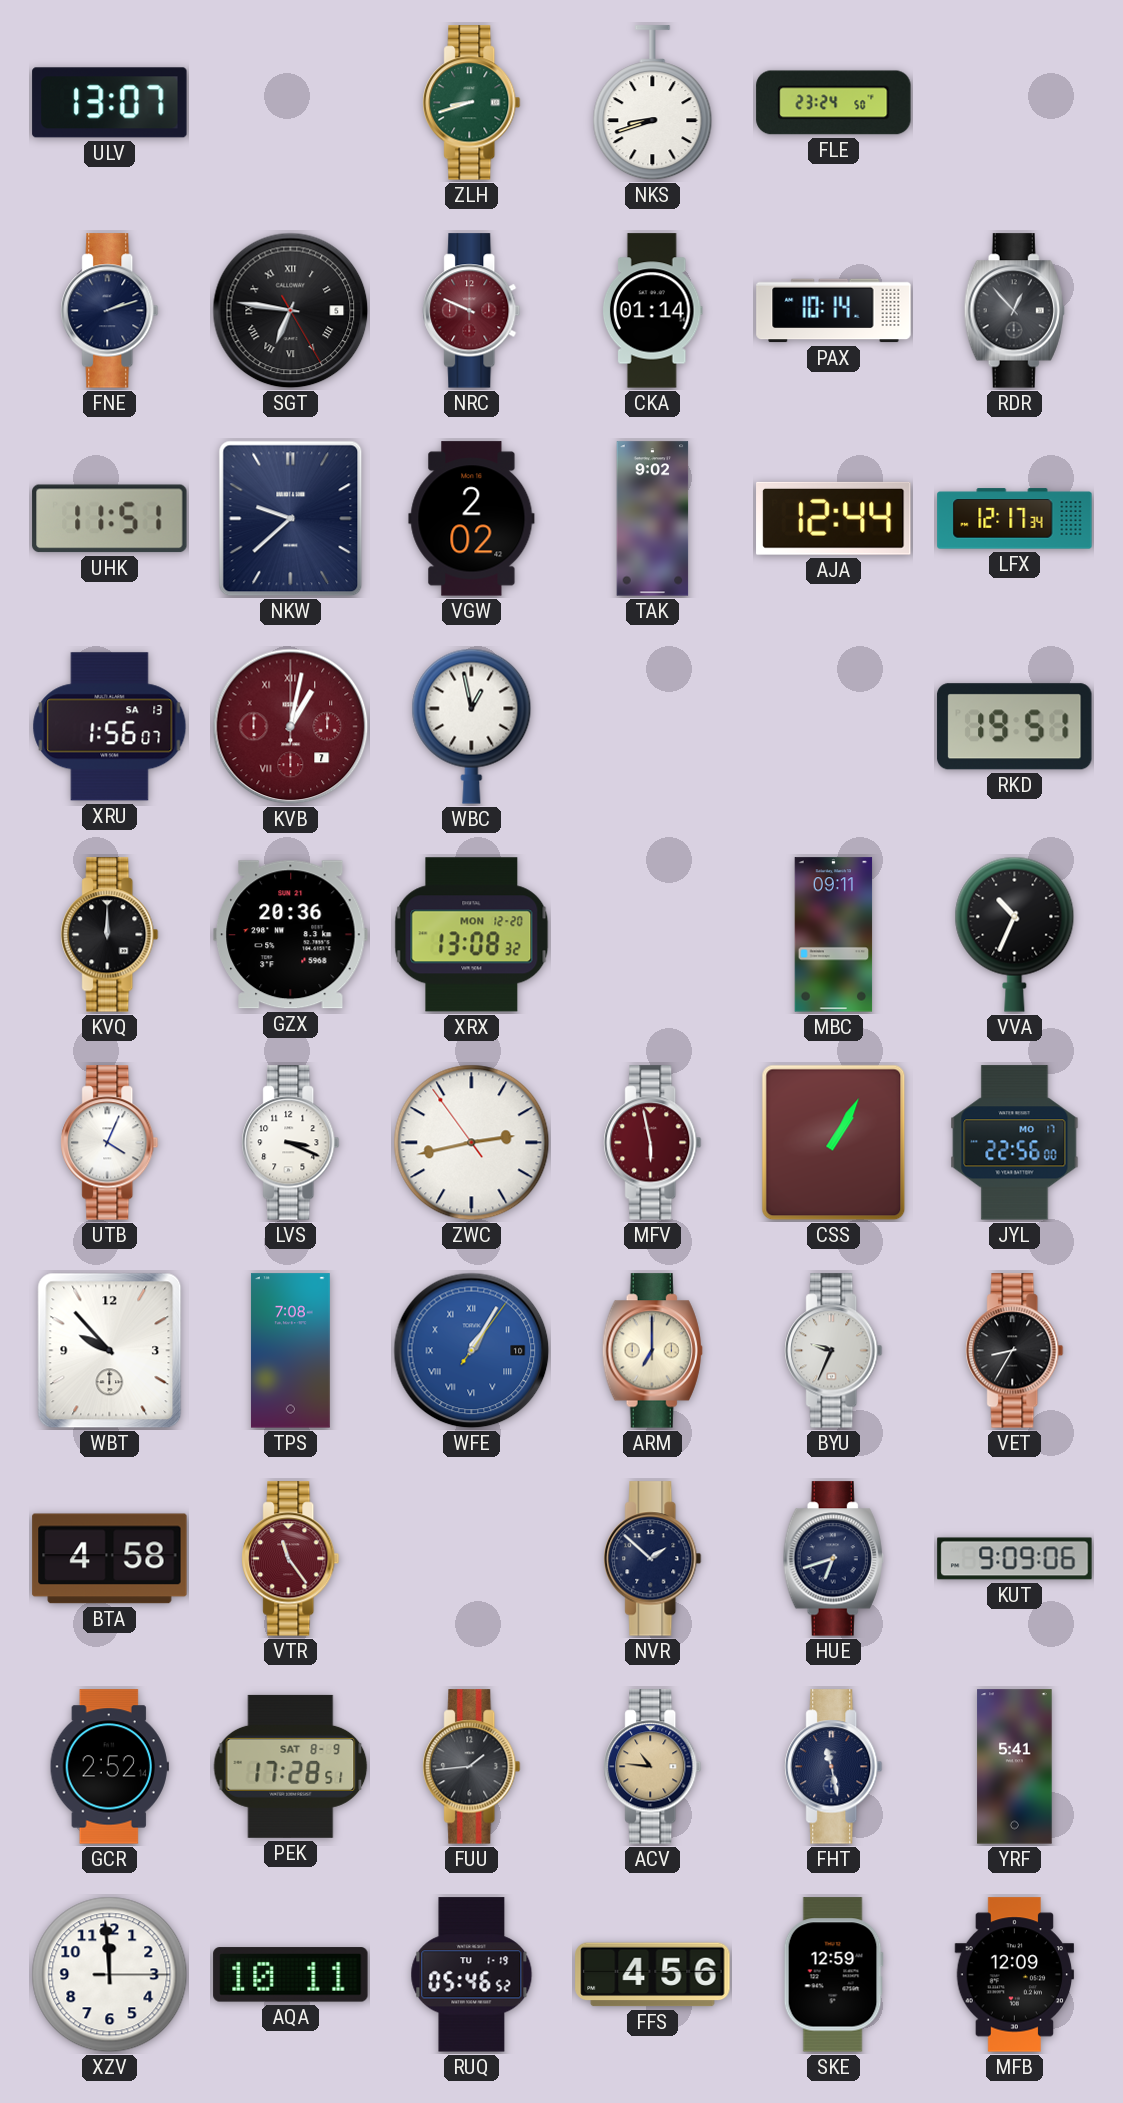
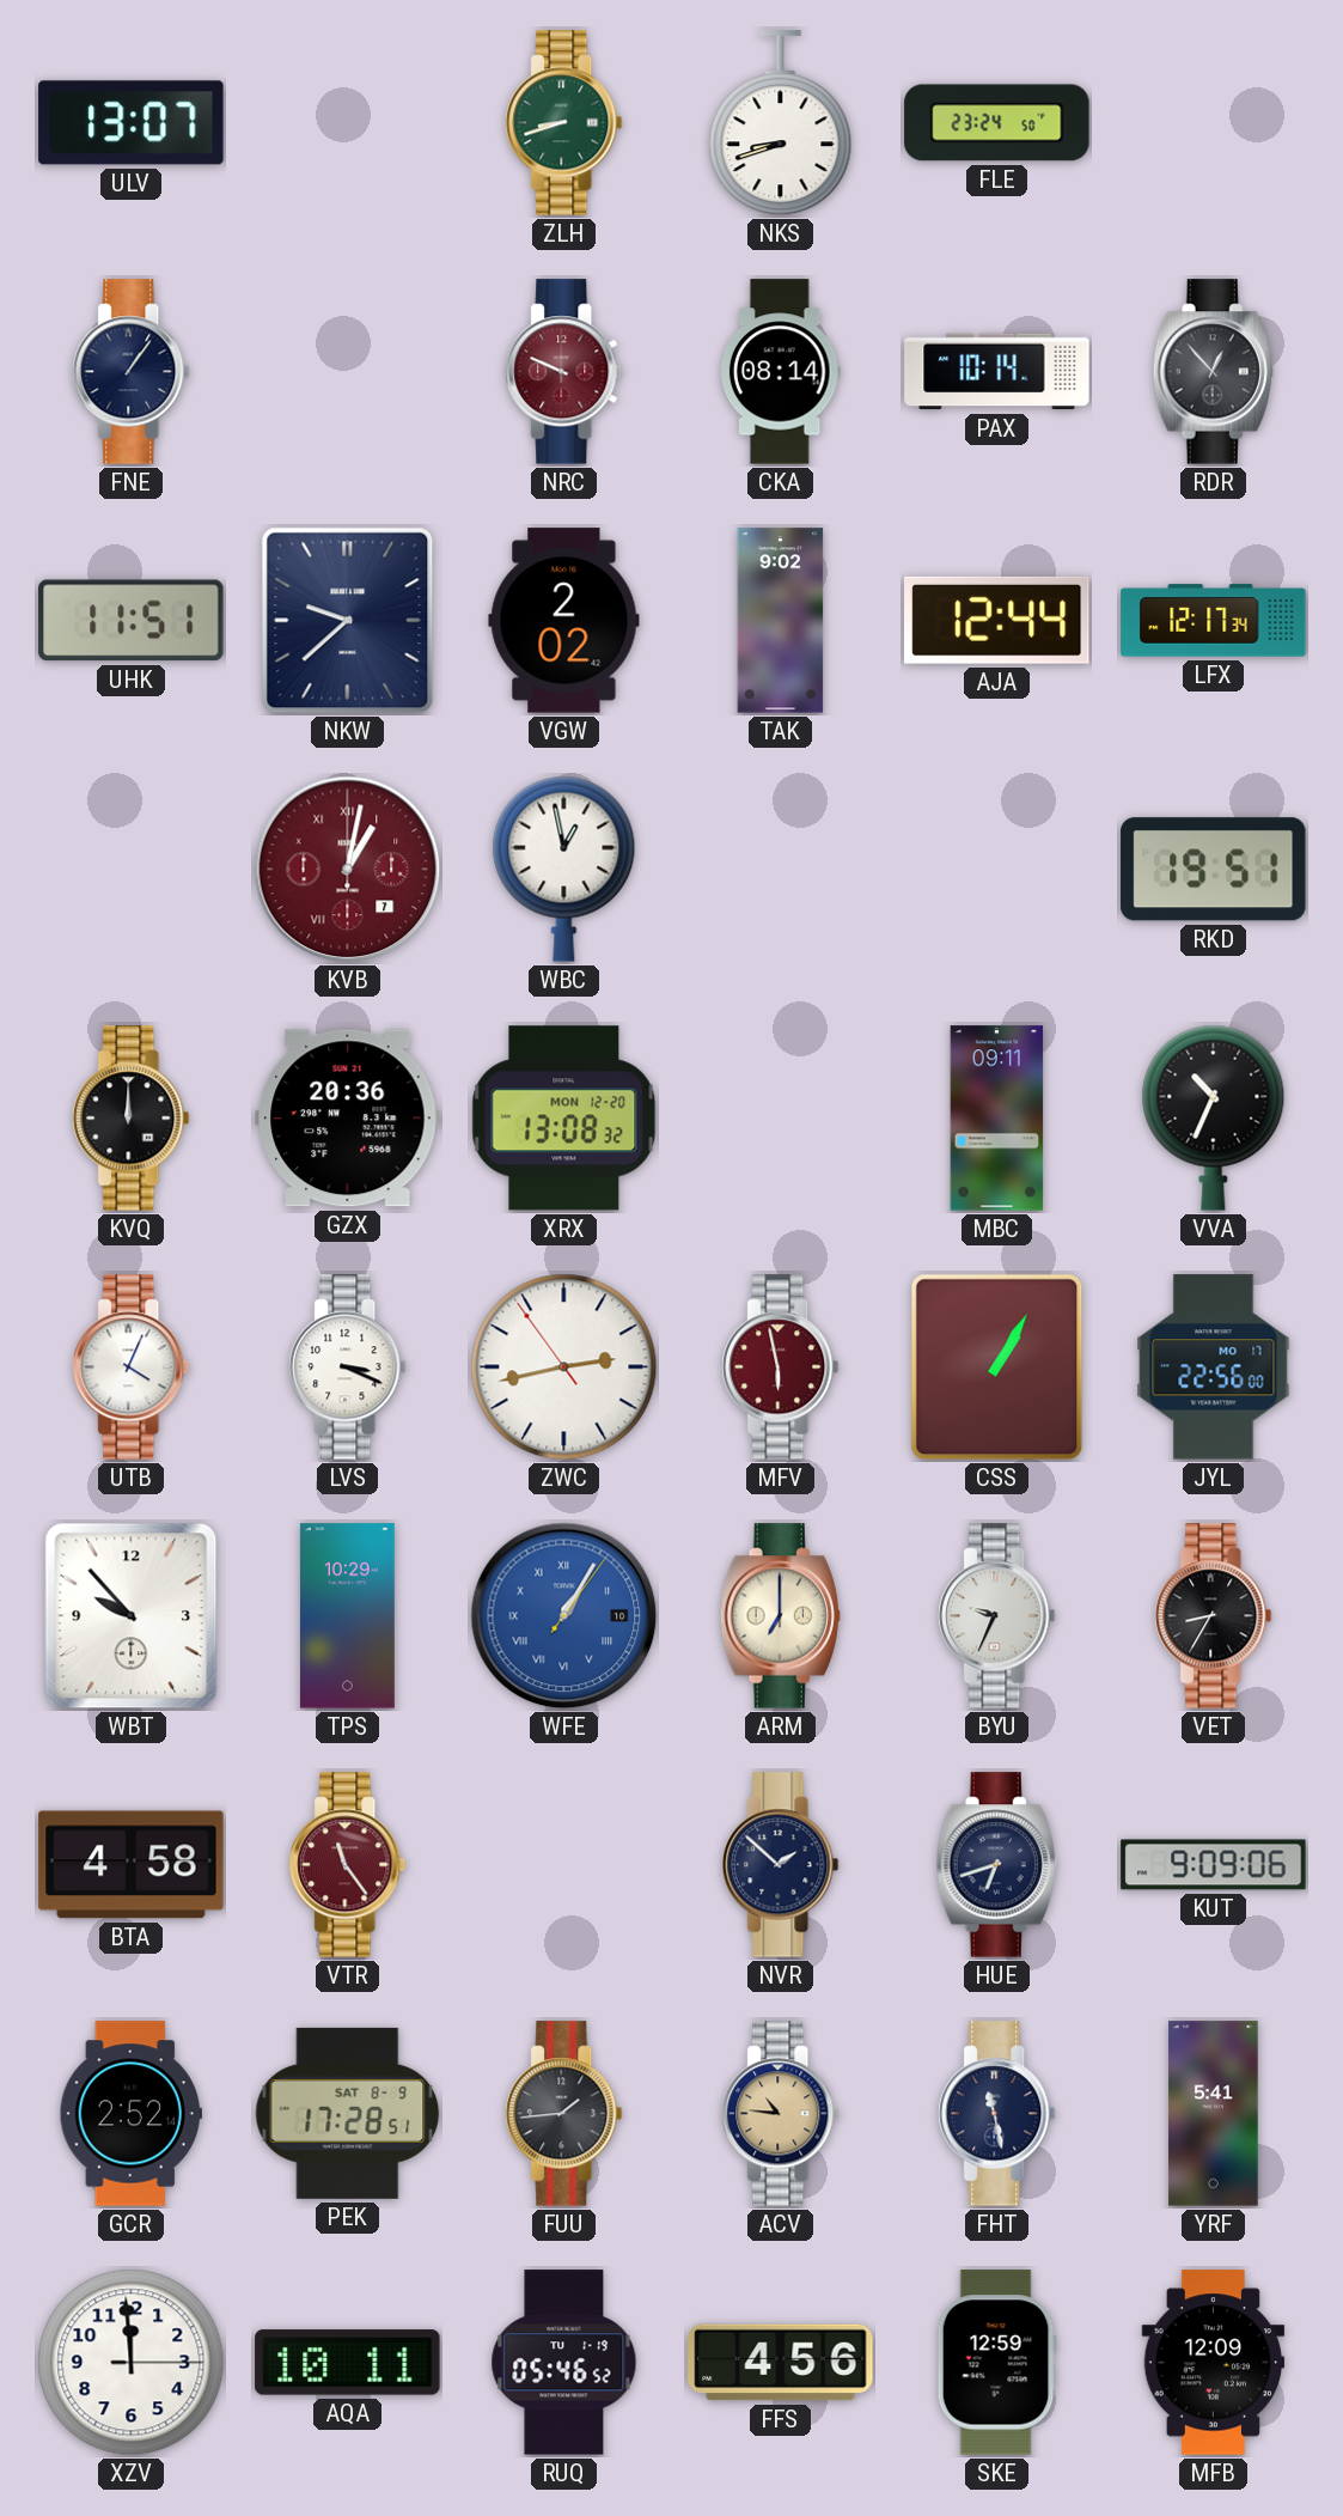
FNE: 2:12 -> 1:06 (132, 372)
SGT: 6:46 -> none (291, 311)
CKA: 01:14 -> 08:14 (780, 372)
XRU: 1:56 -> none (110, 727)
TPS: 7:08 -> 10:29 (347, 1616)
